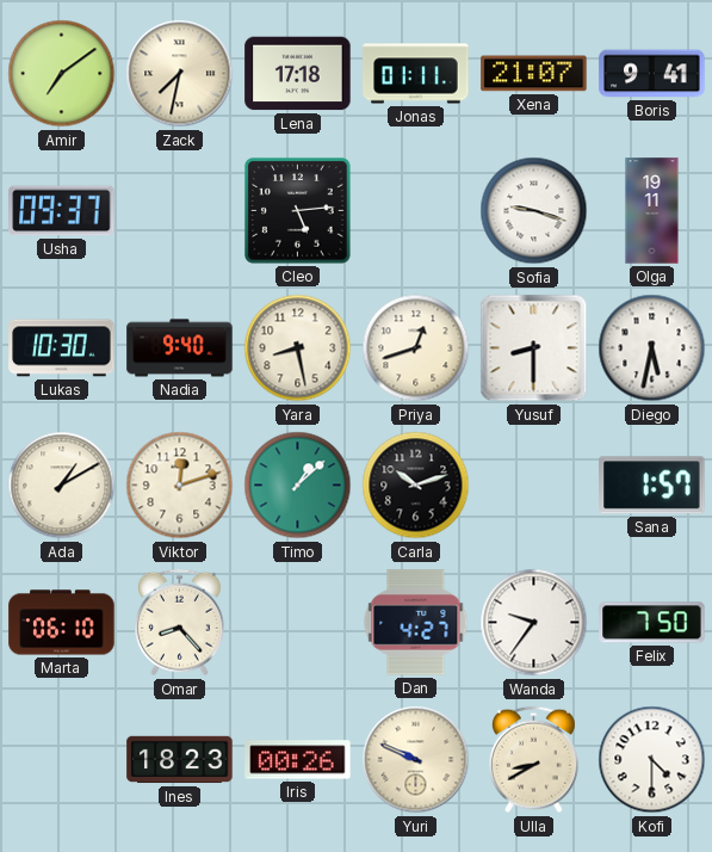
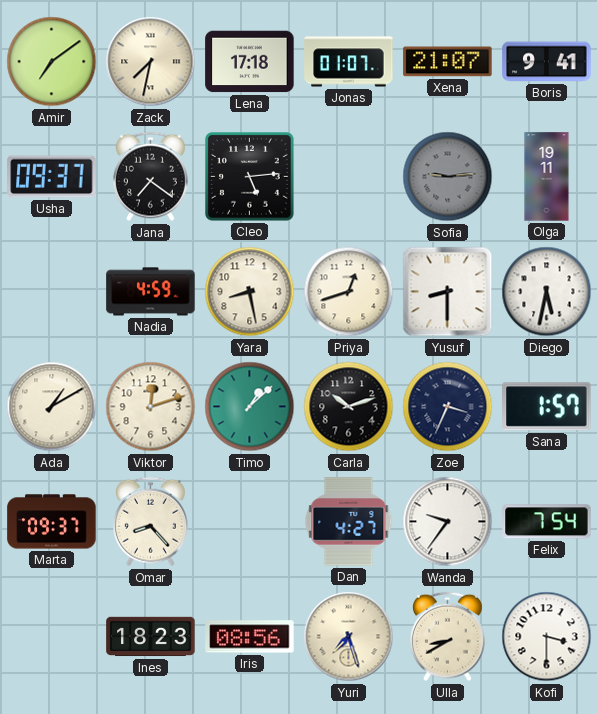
Jonas: 01:11 -> 01:07 (349, 62)
Jana: none -> 7:21 (150, 177)
Sofia: 9:18 -> 9:14 (448, 177)
Sofia dial: white -> grey (448, 177)
Lukas: 10:30 -> none (62, 348)
Nadia: 9:40 -> 4:59 (151, 292)
Zoe: none -> 3:34 (448, 407)
Marta: 06:10 -> 09:37 (52, 522)
Felix: 7:50 -> 7:54 (547, 522)
Iris: 00:26 -> 08:56 (250, 637)
Yuri: 9:49 -> 7:27 (349, 637)
Kofi: 4:30 -> 3:30 (547, 637)
